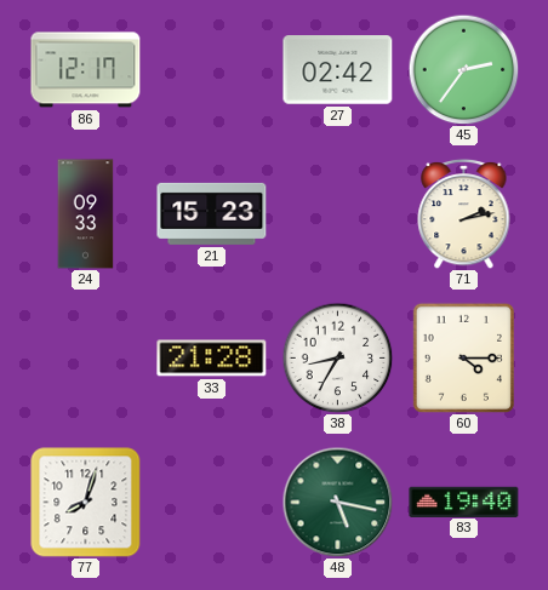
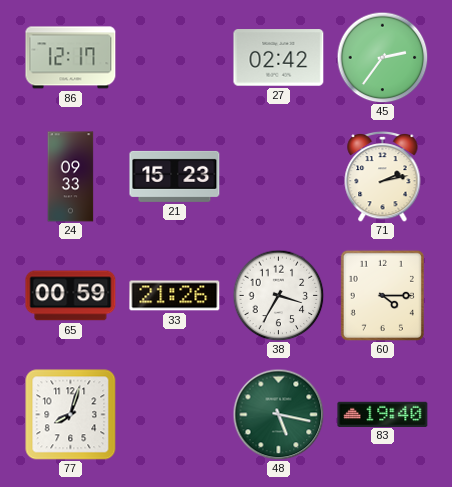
65: none -> 00:59 (71, 296)
33: 21:28 -> 21:26 (175, 296)
38: 8:35 -> 3:35 (278, 295)
